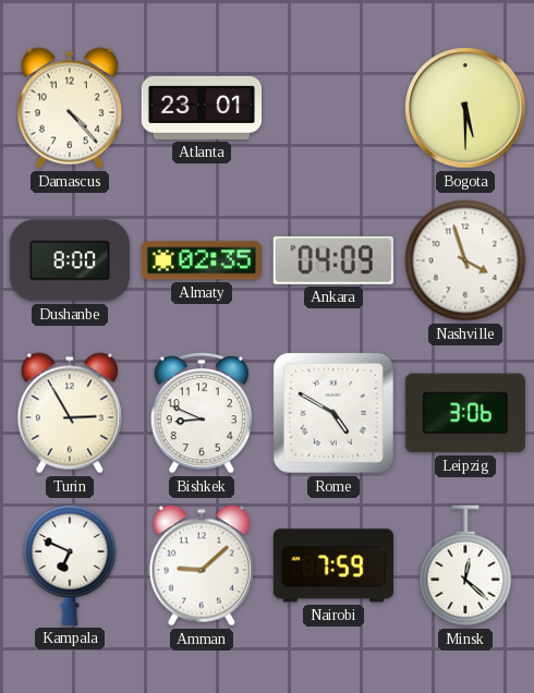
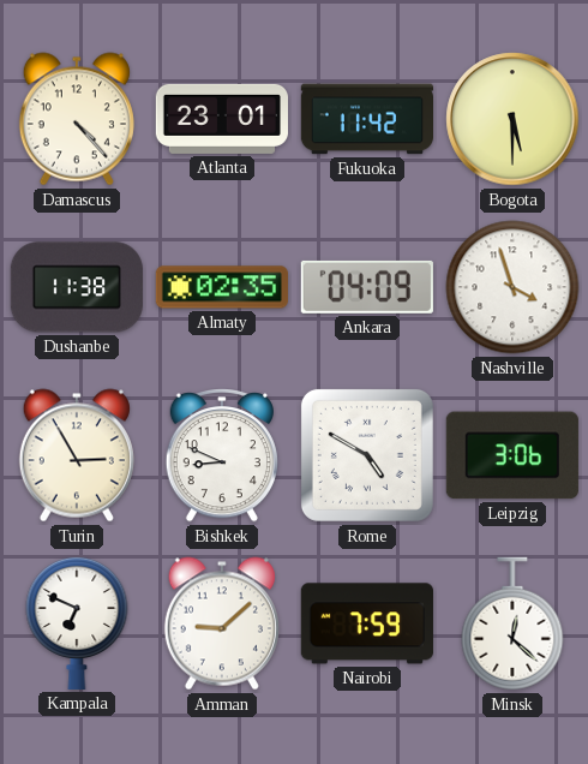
Fukuoka: none -> 11:42 (366, 119)
Dushanbe: 8:00 -> 11:38 (77, 287)
